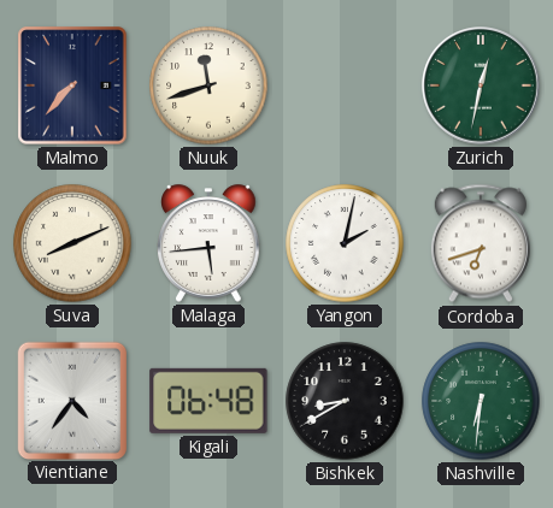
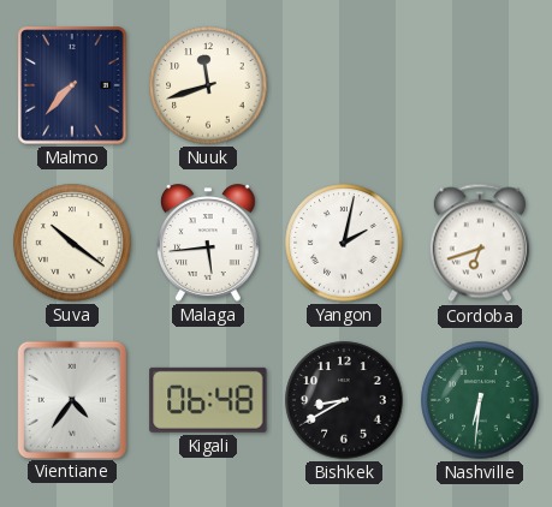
Zurich: 12:32 -> none (481, 85)
Suva: 8:11 -> 10:21 (72, 243)
